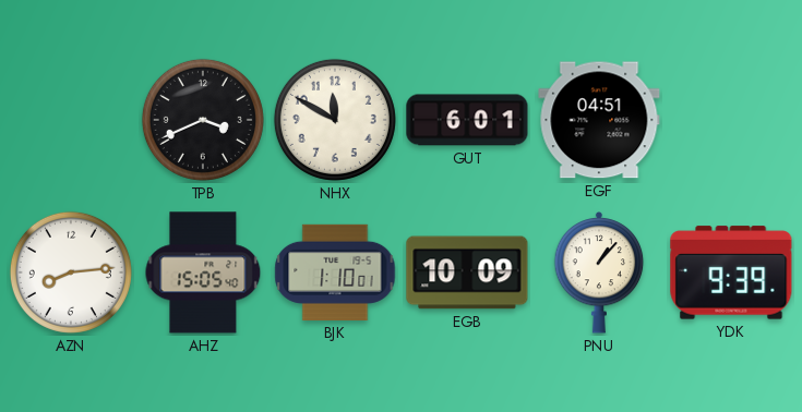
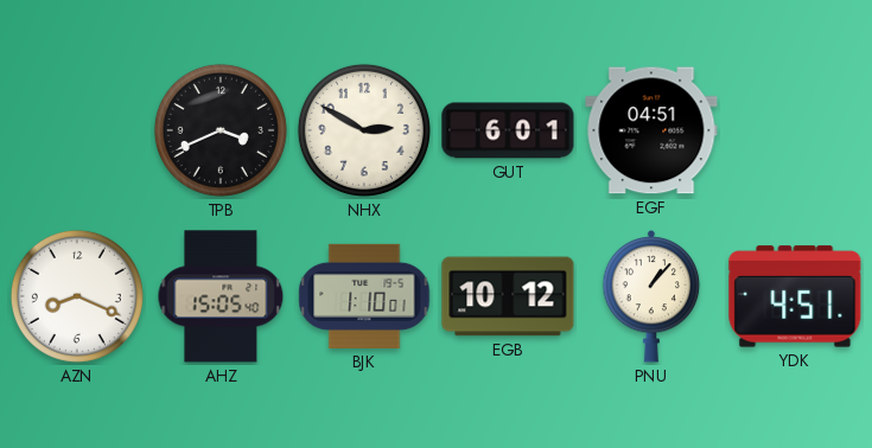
NHX: 11:50 -> 2:50 (364, 130)
AZN: 8:14 -> 8:19 (77, 296)
EGB: 10:09 -> 10:12 (508, 296)
YDK: 9:39 -> 4:51 (795, 296)
